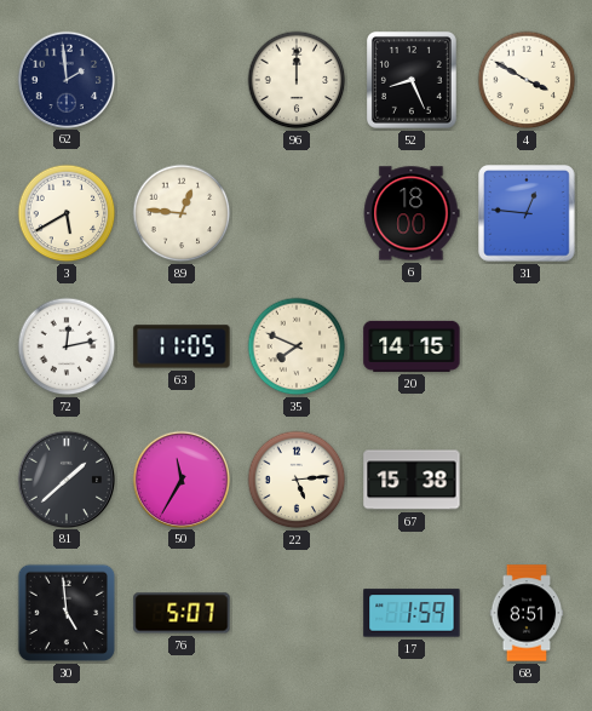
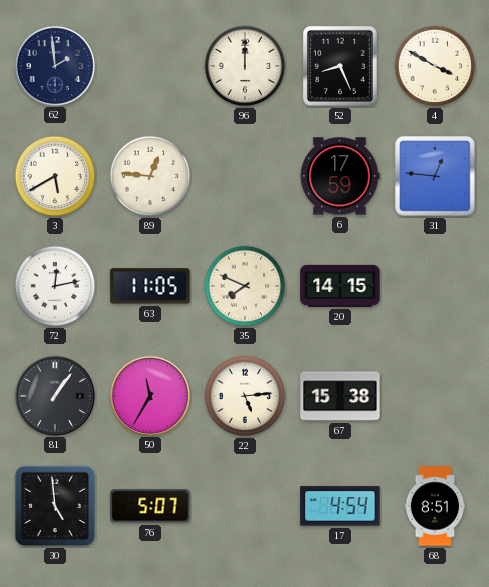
6: 18:00 -> 17:59 (340, 176)
81: 1:38 -> 1:06 (54, 395)
17: 1:59 -> 4:54 (340, 506)
